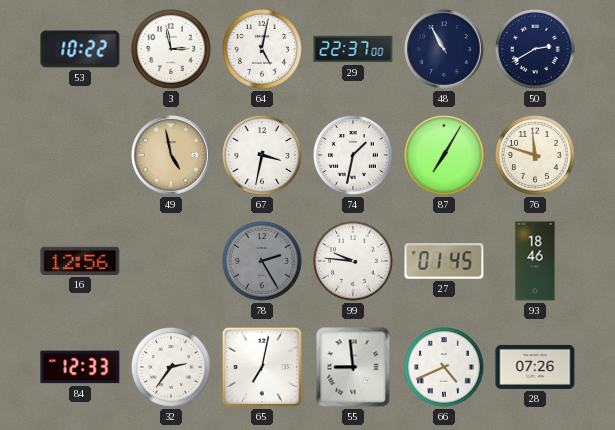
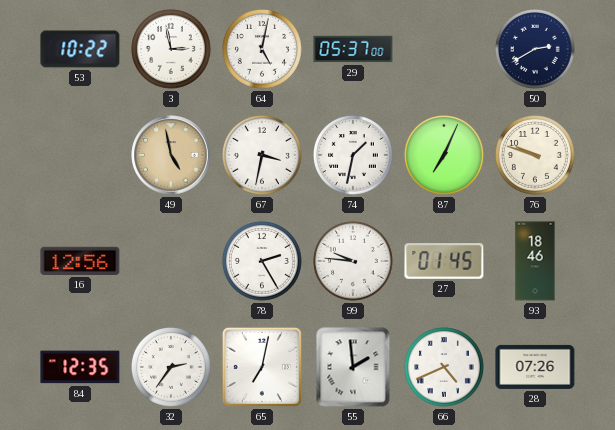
29: 22:37 -> 05:37 (353, 49)
48: 10:55 -> none (444, 49)
87: 7:05 -> 7:04 (445, 156)
76: 11:48 -> 9:48 (536, 156)
78 dial: grey -> white (263, 262)
84: 12:33 -> 12:35 (80, 367)
55: 8:59 -> 1:59 (353, 367)
